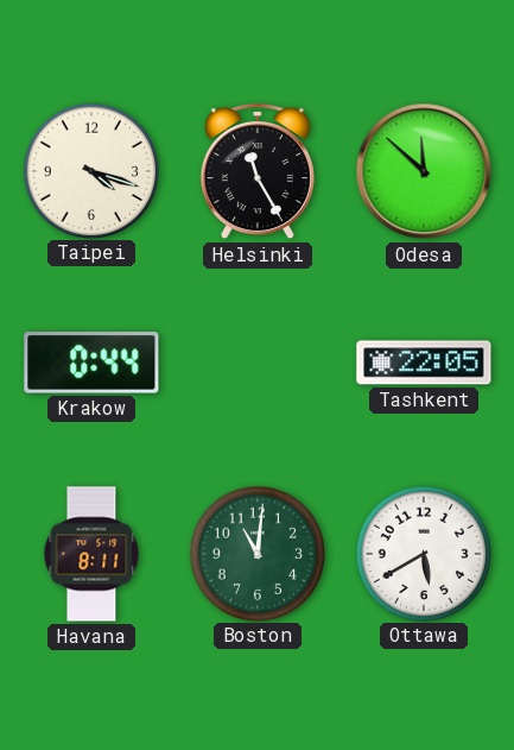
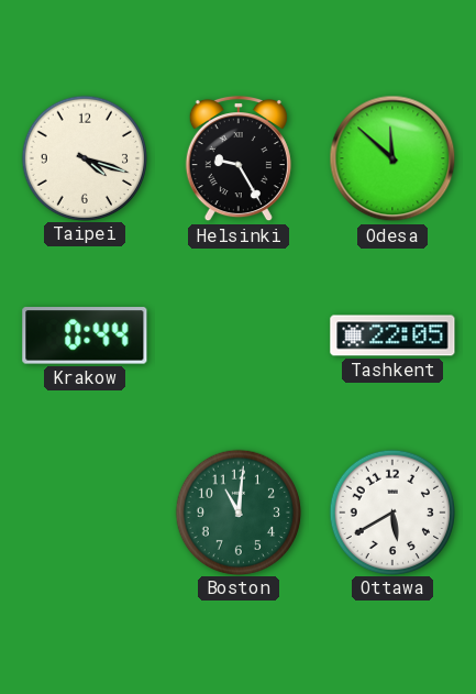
Helsinki: 11:25 -> 9:25 (239, 158)
Havana: 8:11 -> none (91, 554)
